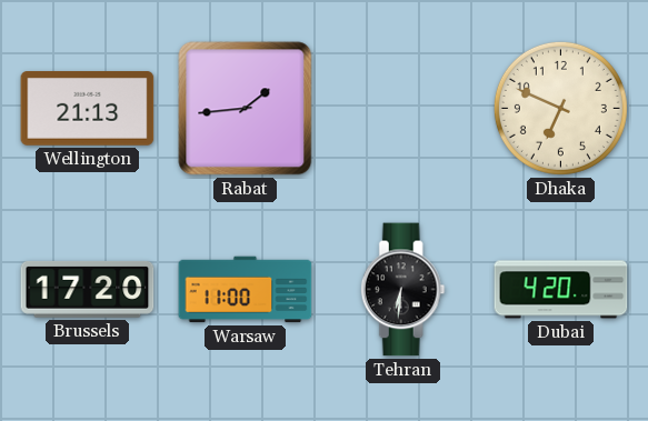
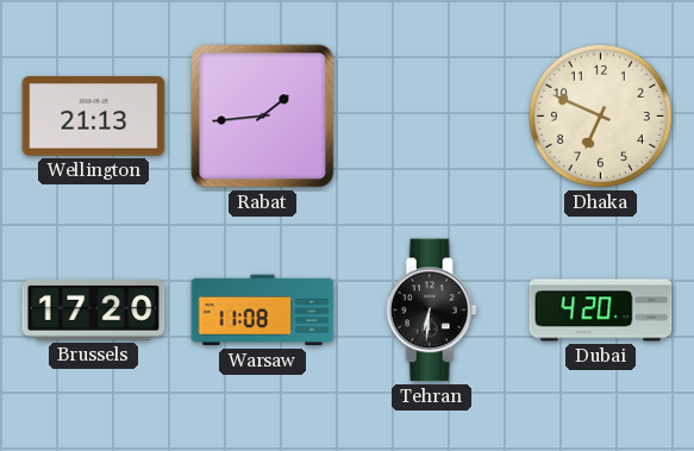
Warsaw: 11:00 -> 11:08 (263, 311)
